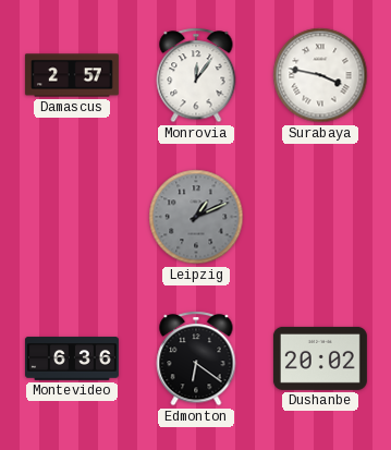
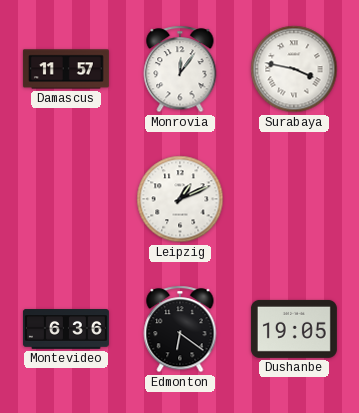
Damascus: 2:57 -> 11:57 (66, 69)
Leipzig dial: grey -> white (180, 199)
Dushanbe: 20:02 -> 19:05 (294, 329)
